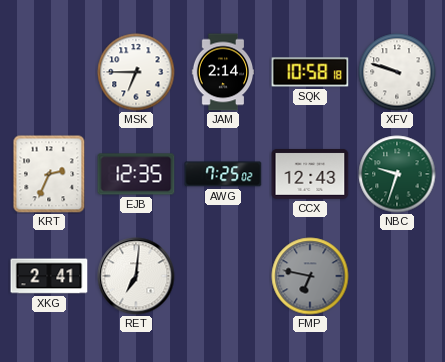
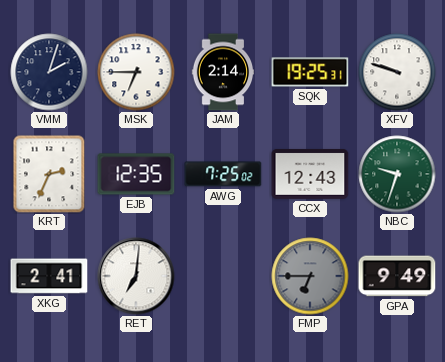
VMM: none -> 2:03 (49, 72)
SQK: 10:58 -> 19:25 (310, 72)
FMP: 6:47 -> 6:45 (310, 276)
GPA: none -> 9:49 (397, 276)
